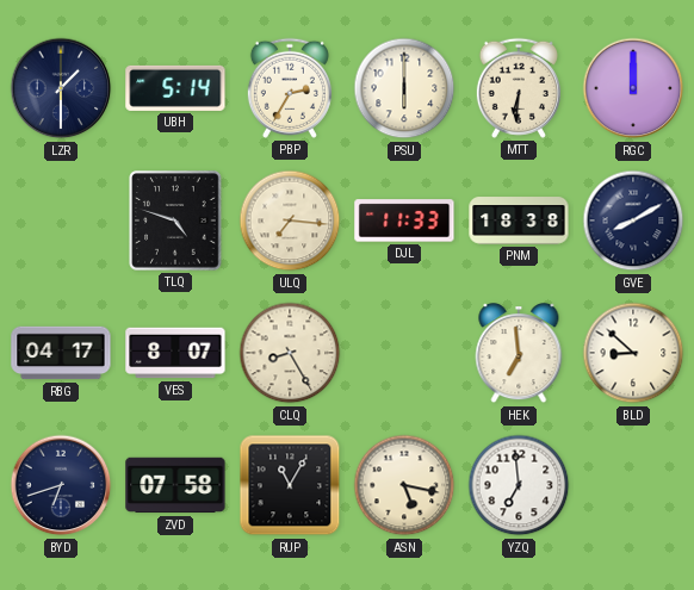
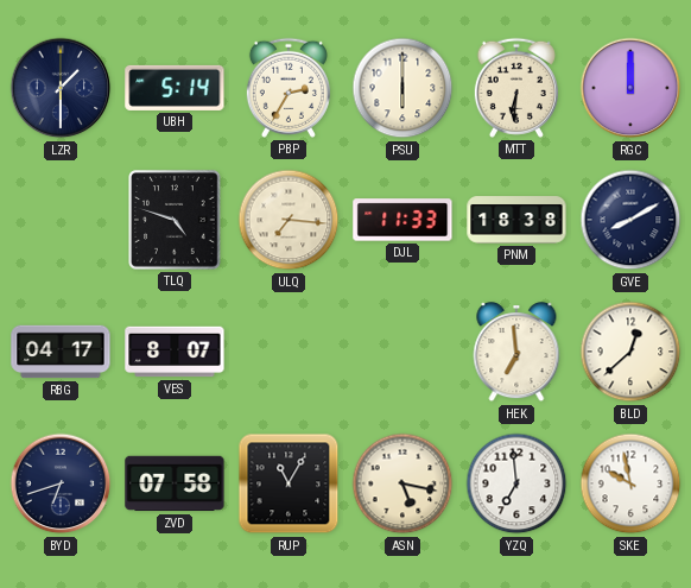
CLQ: 8:25 -> none (290, 353)
BLD: 8:52 -> 12:38 (630, 352)
SKE: none -> 9:58 (630, 483)
